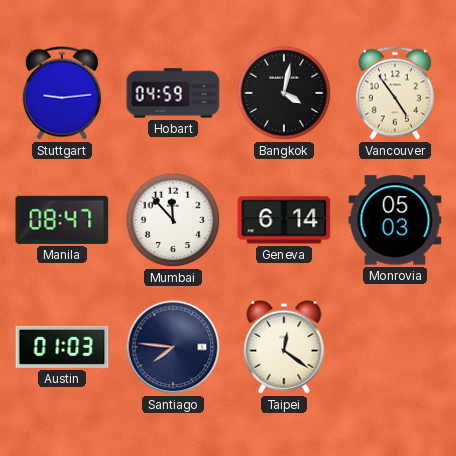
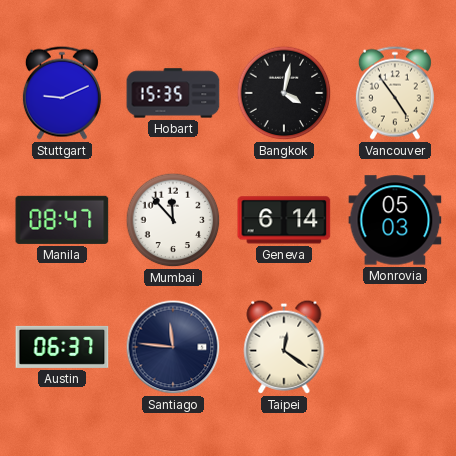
Stuttgart: 9:14 -> 9:11 (62, 93)
Hobart: 04:59 -> 15:35 (173, 93)
Austin: 01:03 -> 06:37 (62, 347)
Santiago: 7:46 -> 11:46 (173, 347)
